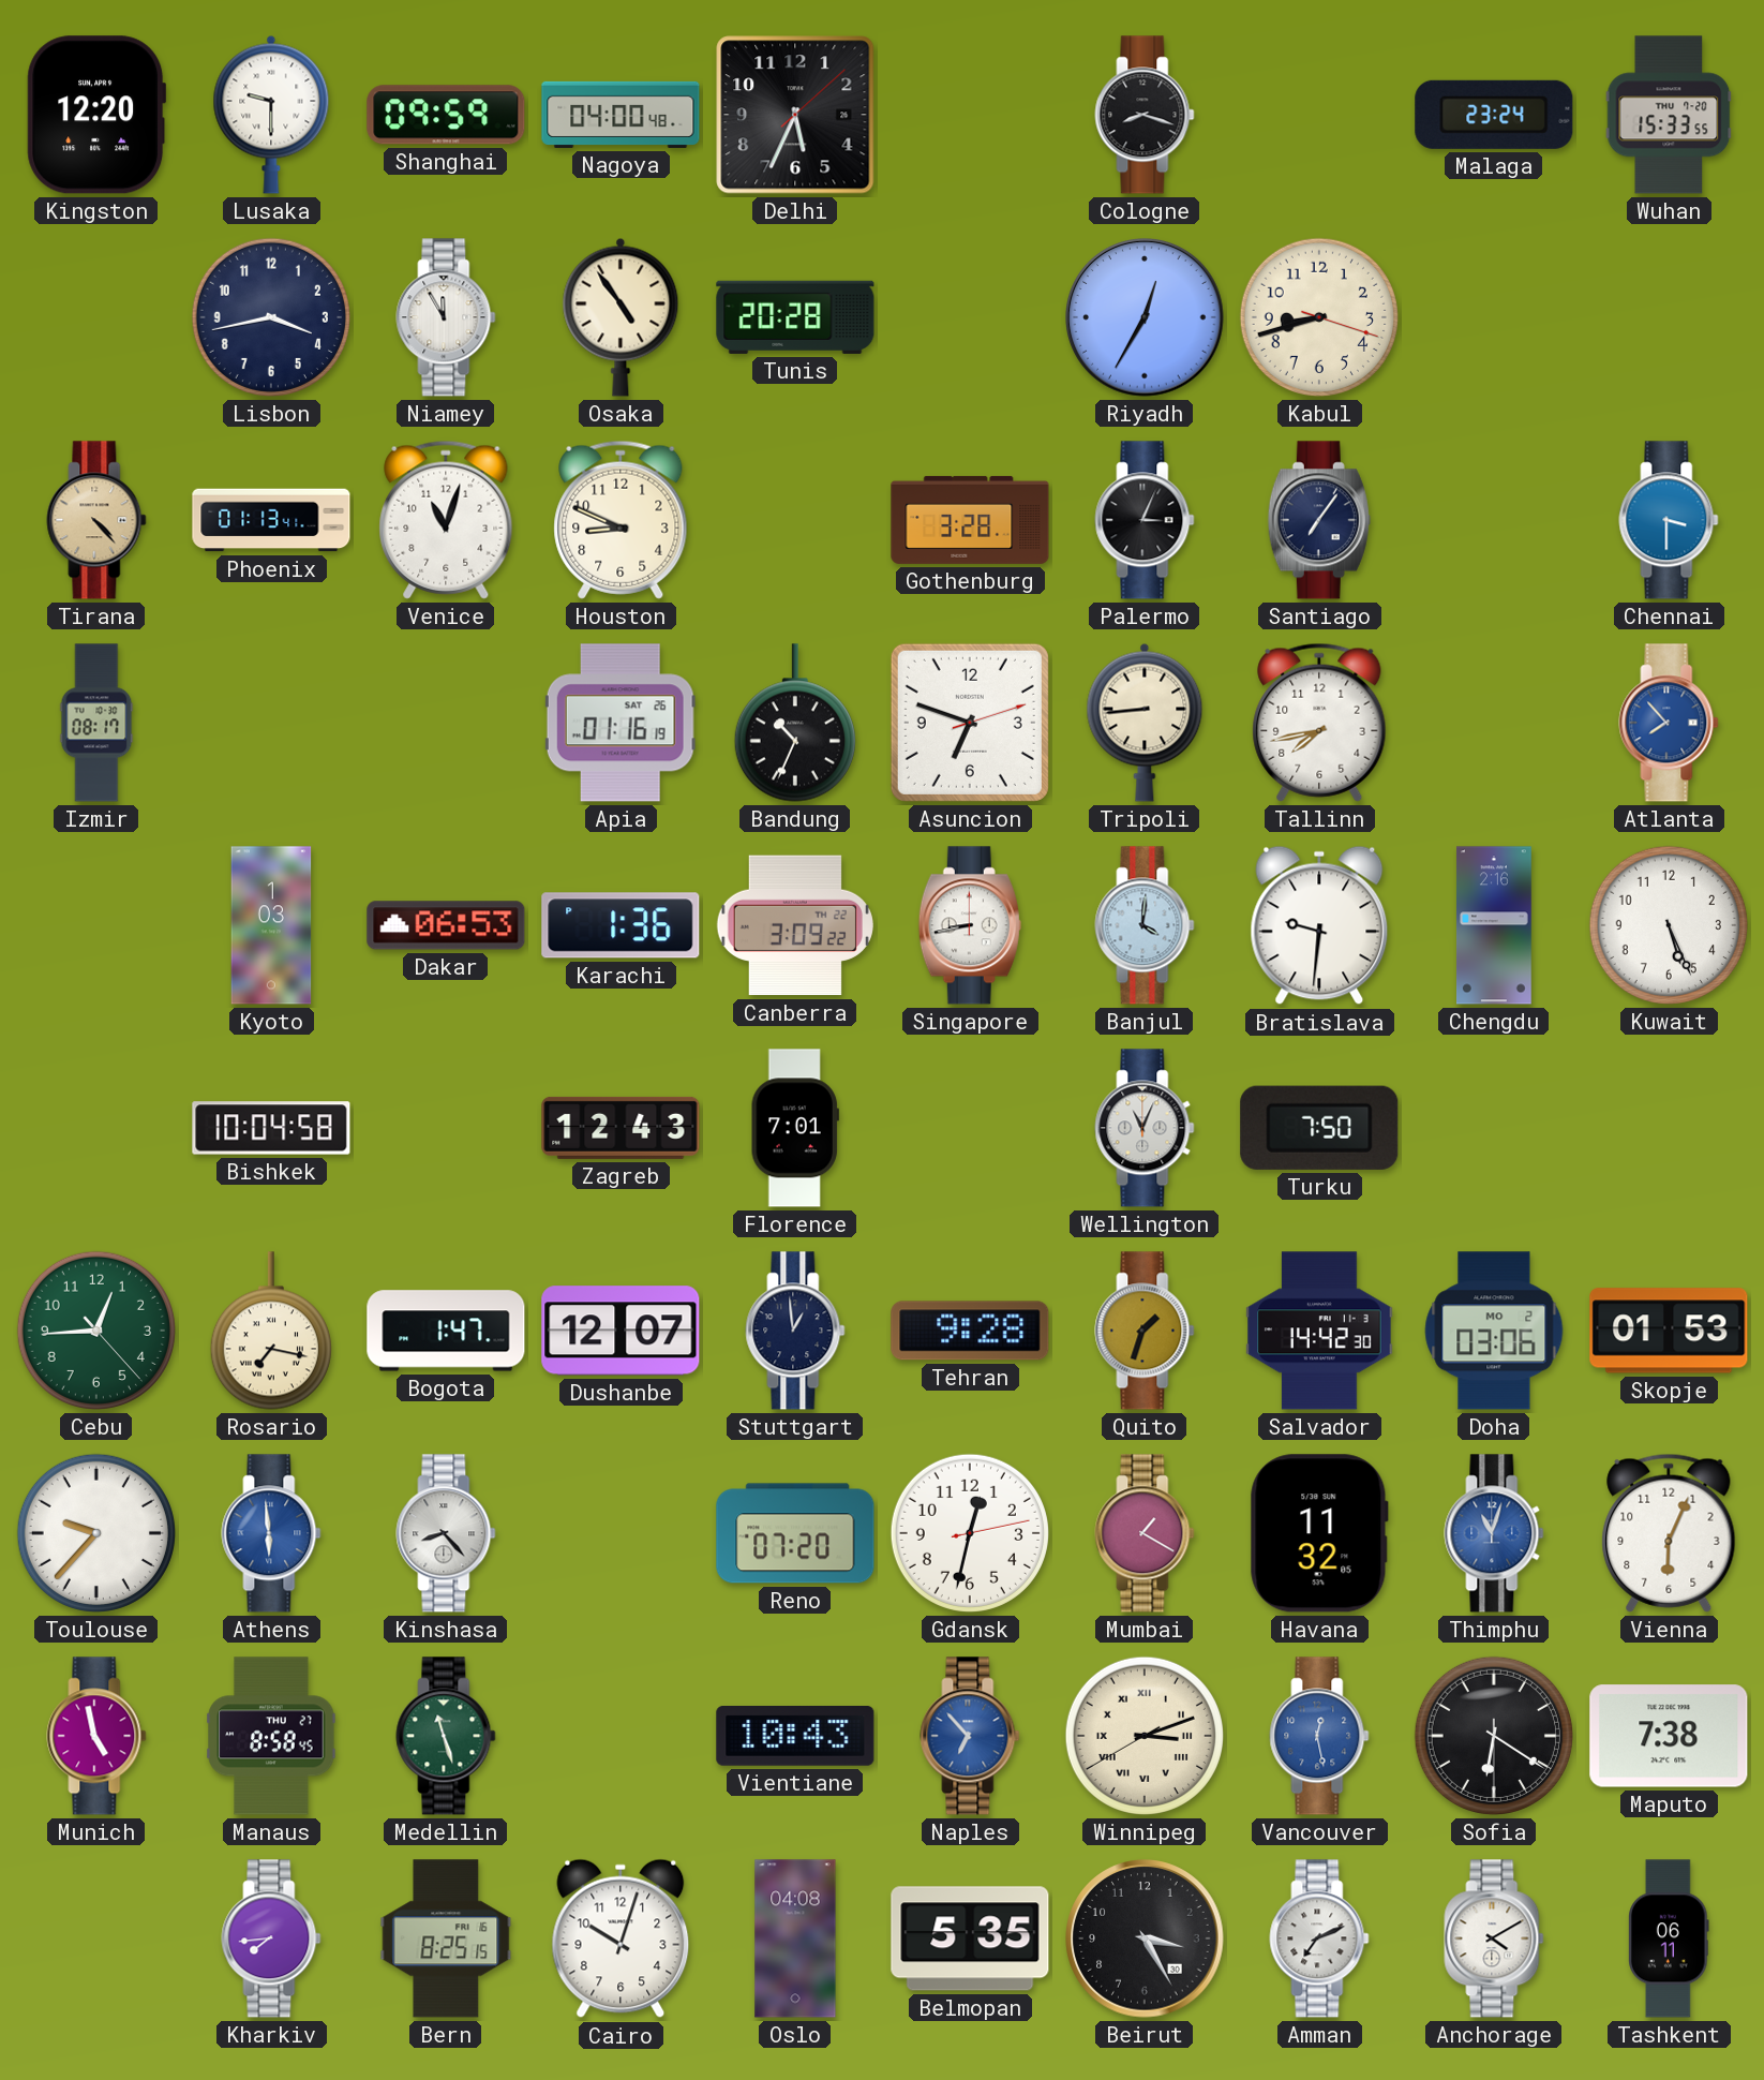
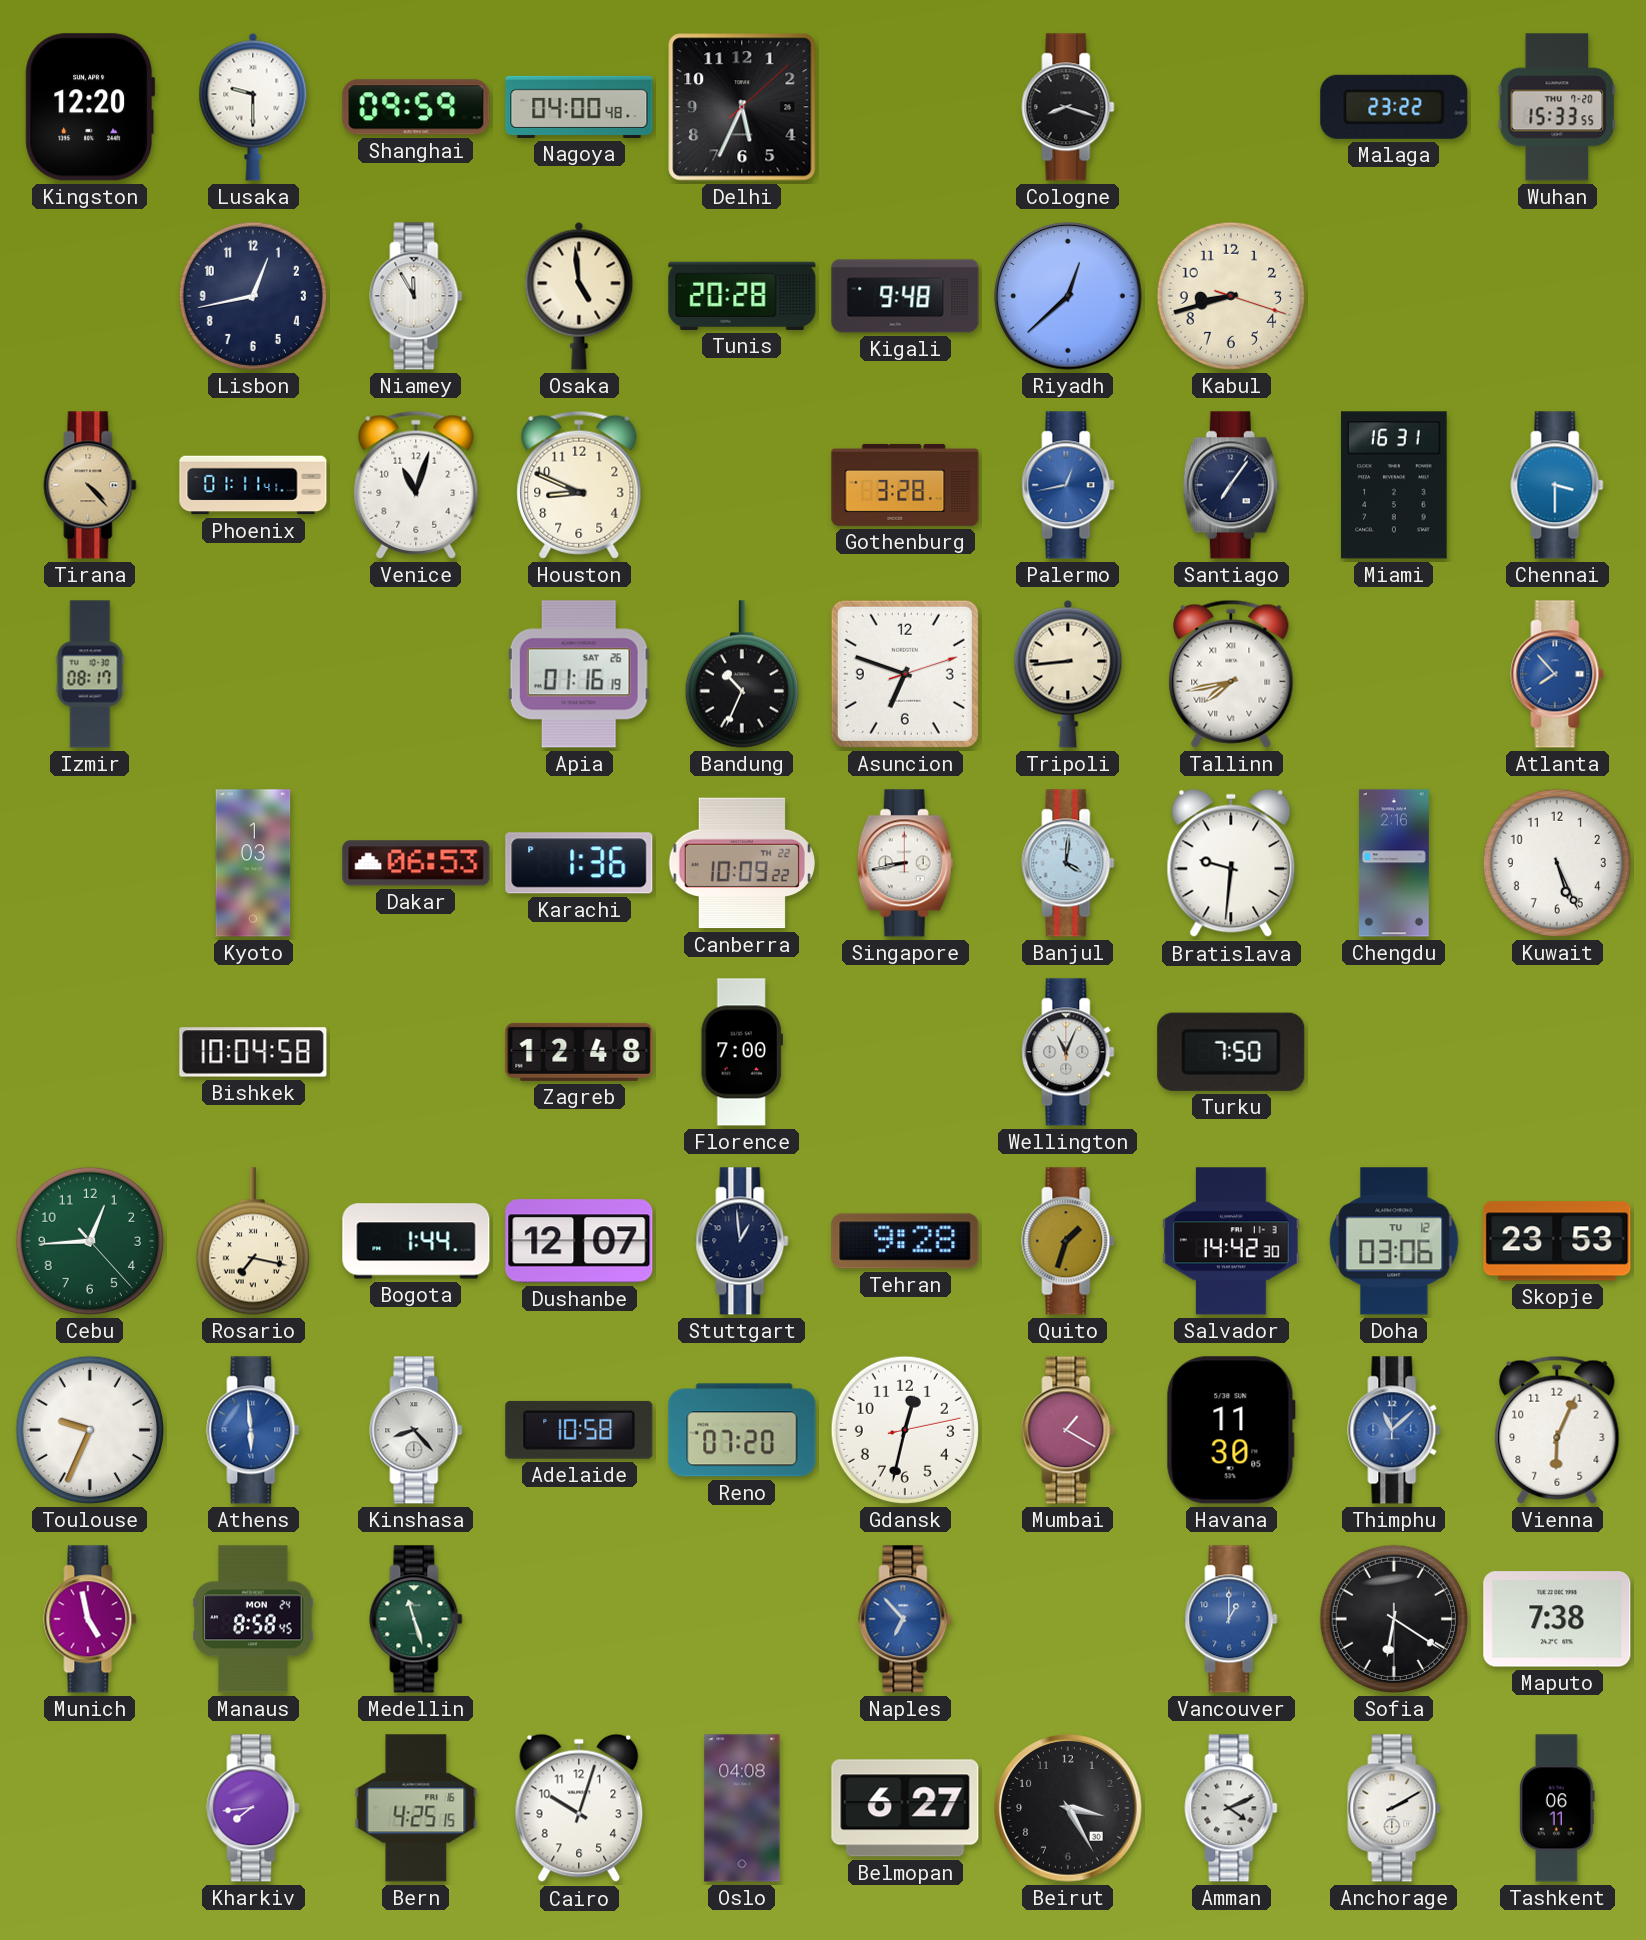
Malaga: 23:24 -> 23:22 (1394, 107)
Lisbon: 3:43 -> 12:43 (253, 296)
Osaka: 4:54 -> 4:59 (579, 296)
Kigali: none -> 9:48 (905, 296)
Riyadh: 12:35 -> 12:38 (1068, 296)
Phoenix: 01:13 -> 01:11 (253, 485)
Palermo: 3:04 -> 12:43 (1068, 485)
Palermo dial: black -> blue (1068, 485)
Miami: none -> 16:31 (1394, 485)
Tallinn numerals: Arabic -> Roman (1231, 674)
Canberra: 3:09 -> 10:09 (742, 863)
Zagreb: 12:43 -> 12:48 (579, 1052)
Florence: 7:01 -> 7:00 (742, 1052)
Bogota: 1:47 -> 1:44 (416, 1241)
Doha date: MO 2 -> TU 12 (1394, 1241)
Skopje: 01:53 -> 23:53 (1557, 1241)
Toulouse: 9:37 -> 9:34 (90, 1430)
Adelaide: none -> 10:58 (579, 1430)
Havana: 11:32 -> 11:30 (1231, 1430)
Thimphu: 11:03 -> 11:08 (1394, 1430)
Manaus date: THU 27 -> MON 24 (253, 1619)
Vientiane: 10:43 -> none (795, 1737)
Winnipeg: 3:11 -> none (1145, 1736)
Vancouver: 12:28 -> 1:00 (1231, 1619)
Bern: 8:25 -> 4:25 (416, 1808)
Belmopan: 5:35 -> 6:27 (905, 1808)
Amman: 7:11 -> 4:11 (1231, 1808)
Anchorage: 4:10 -> 2:10 (1394, 1808)
